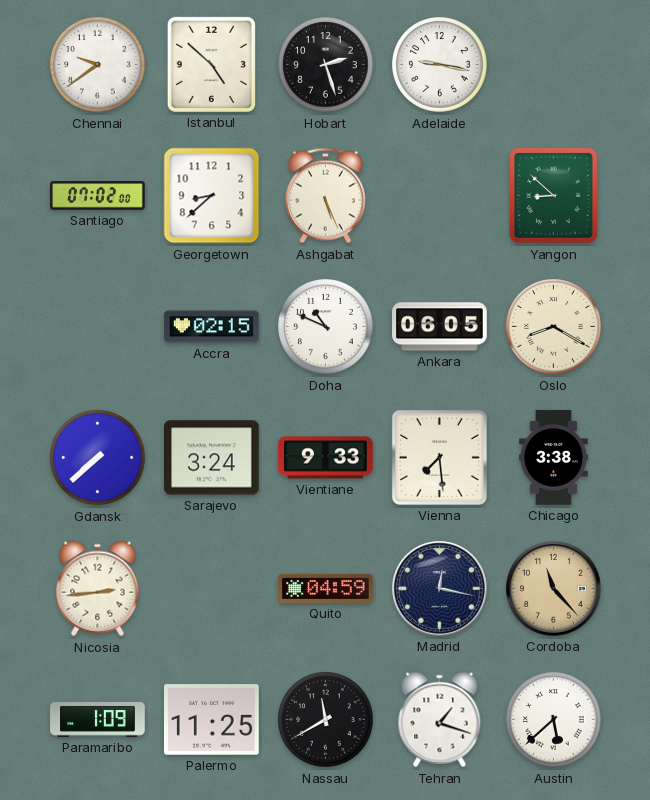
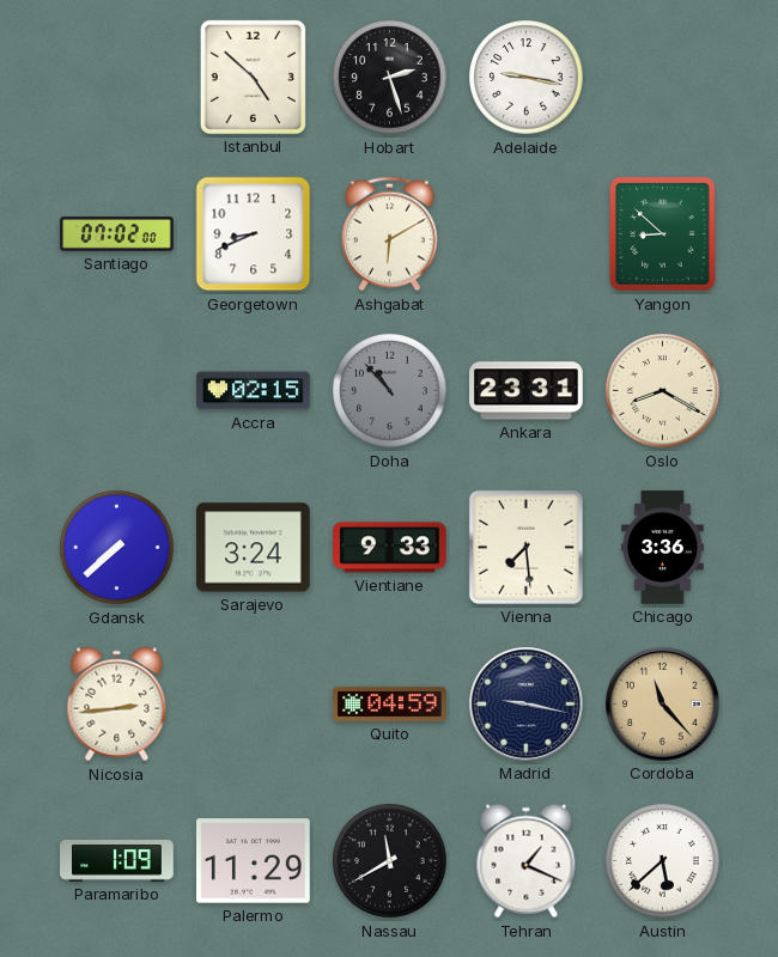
Chennai: 9:39 -> none (98, 65)
Georgetown: 8:38 -> 8:41 (254, 234)
Ashgabat: 5:26 -> 6:10 (390, 234)
Doha: 10:49 -> 10:53 (390, 391)
Doha dial: white -> grey (390, 391)
Ankara: 06:05 -> 23:31 (527, 391)
Chicago: 3:38 -> 3:36 (662, 548)
Madrid: 12:17 -> 9:17 (527, 705)
Palermo: 11:25 -> 11:29 (254, 861)
Tehran: 1:18 -> 1:19 (527, 861)
